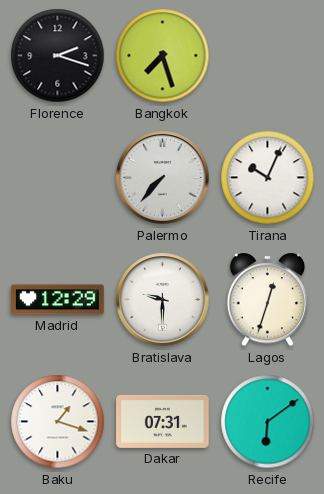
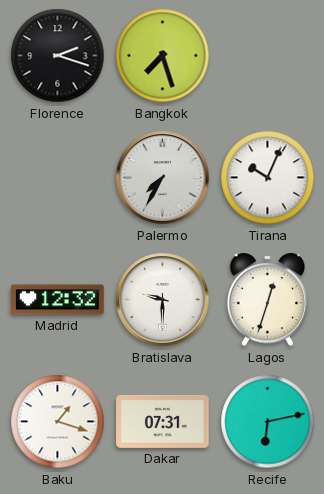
Palermo: 7:37 -> 7:35 (163, 178)
Madrid: 12:29 -> 12:32 (58, 300)
Recife: 6:09 -> 6:13 (268, 422)
